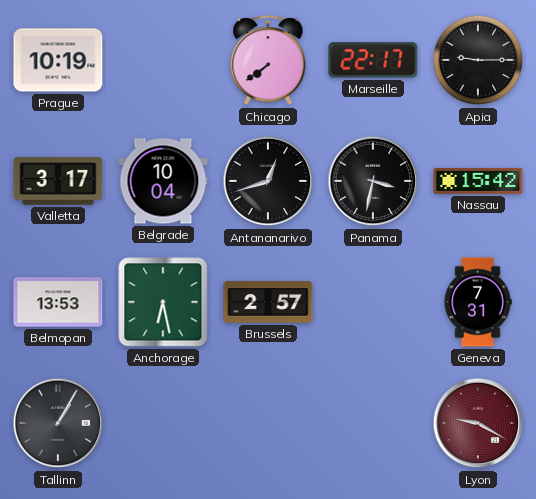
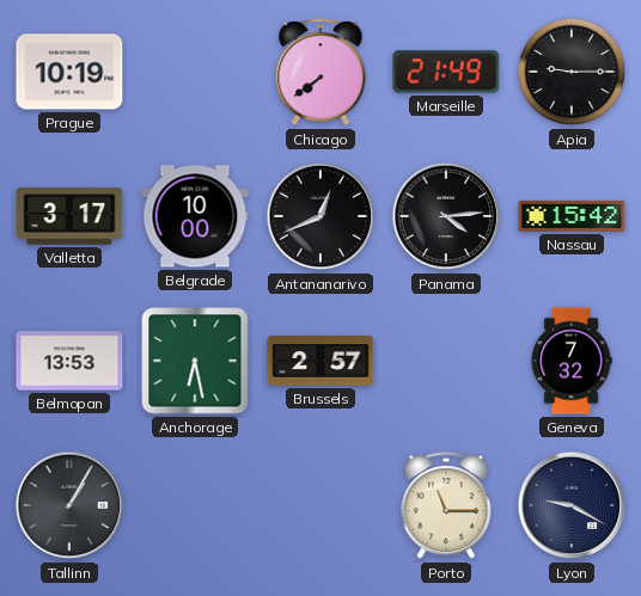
Marseille: 22:17 -> 21:49 (446, 72)
Belgrade: 10:04 -> 10:00 (195, 216)
Antananarivo: 12:42 -> 12:41 (320, 216)
Panama: 3:32 -> 4:14 (446, 216)
Geneva: 7:31 -> 7:32 (572, 361)
Porto: none -> 11:15 (446, 506)
Lyon dial: burgundy -> navy (572, 505)
